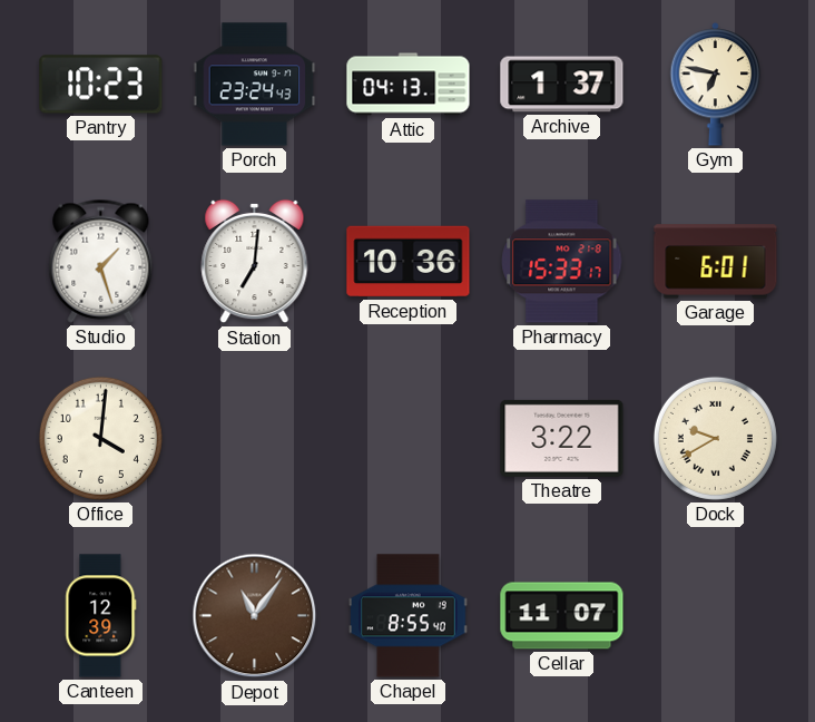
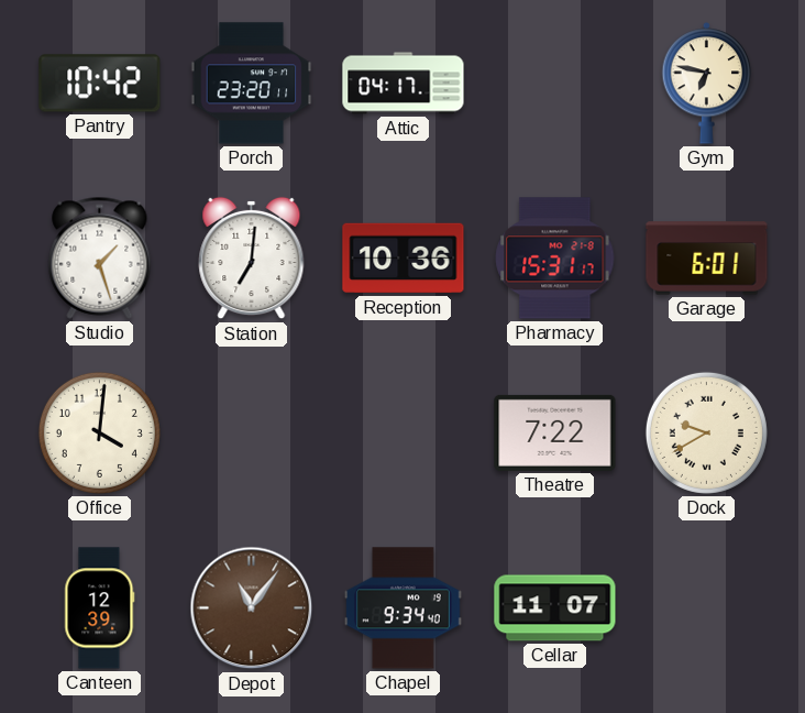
Pantry: 10:23 -> 10:42 (100, 84)
Porch: 23:24 -> 23:20 (252, 84)
Attic: 04:13 -> 04:17 (404, 84)
Archive: 1:37 -> none (562, 85)
Pharmacy: 15:33 -> 15:31 (555, 259)
Theatre: 3:22 -> 7:22 (555, 432)
Chapel: 8:55 -> 9:34 (404, 608)
